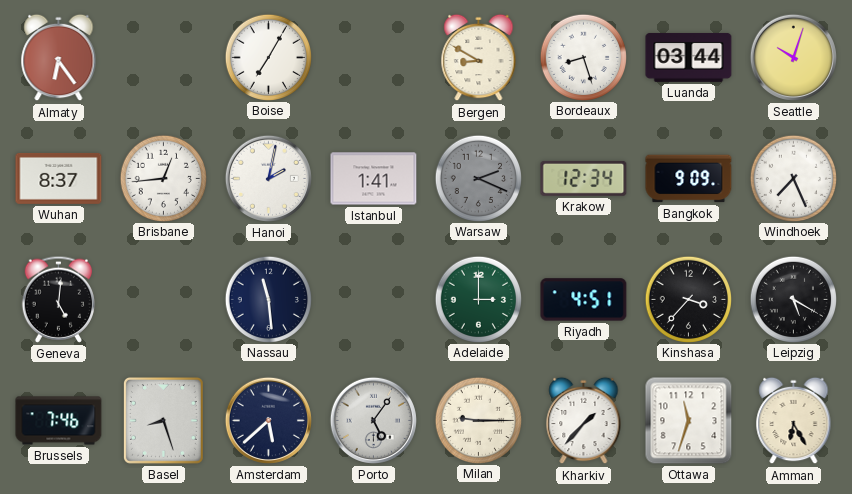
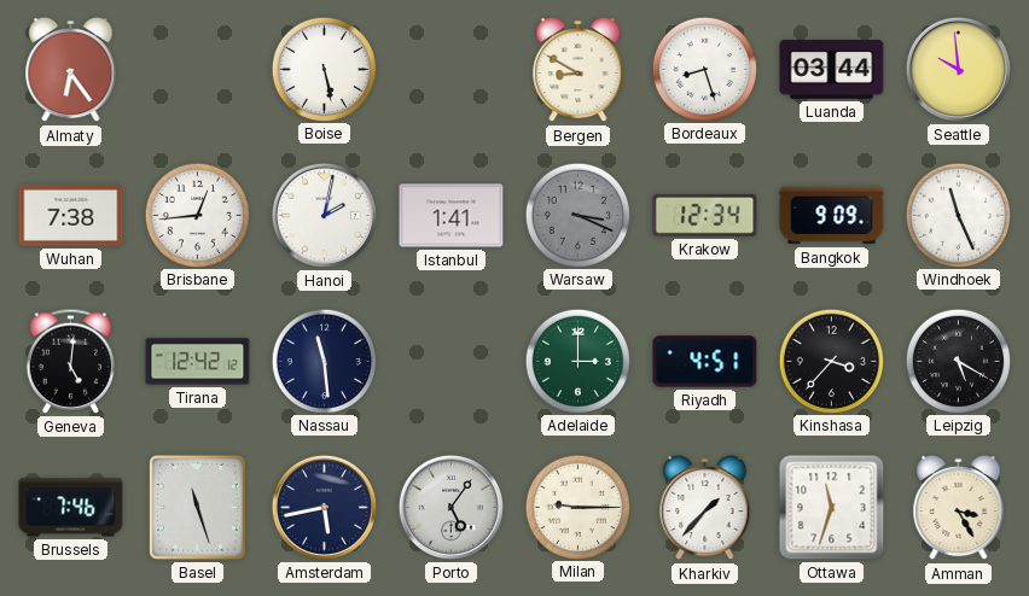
Boise: 7:05 -> 5:28 (324, 69)
Seattle: 10:03 -> 9:59 (958, 69)
Wuhan: 8:37 -> 7:38 (71, 215)
Warsaw: 2:19 -> 3:19 (577, 215)
Windhoek: 7:26 -> 11:26 (958, 215)
Tirana: none -> 12:42 (198, 362)
Basel: 8:27 -> 11:27 (197, 507)
Amsterdam: 5:38 -> 5:43 (324, 507)
Amman: 6:25 -> 3:25 (959, 508)
